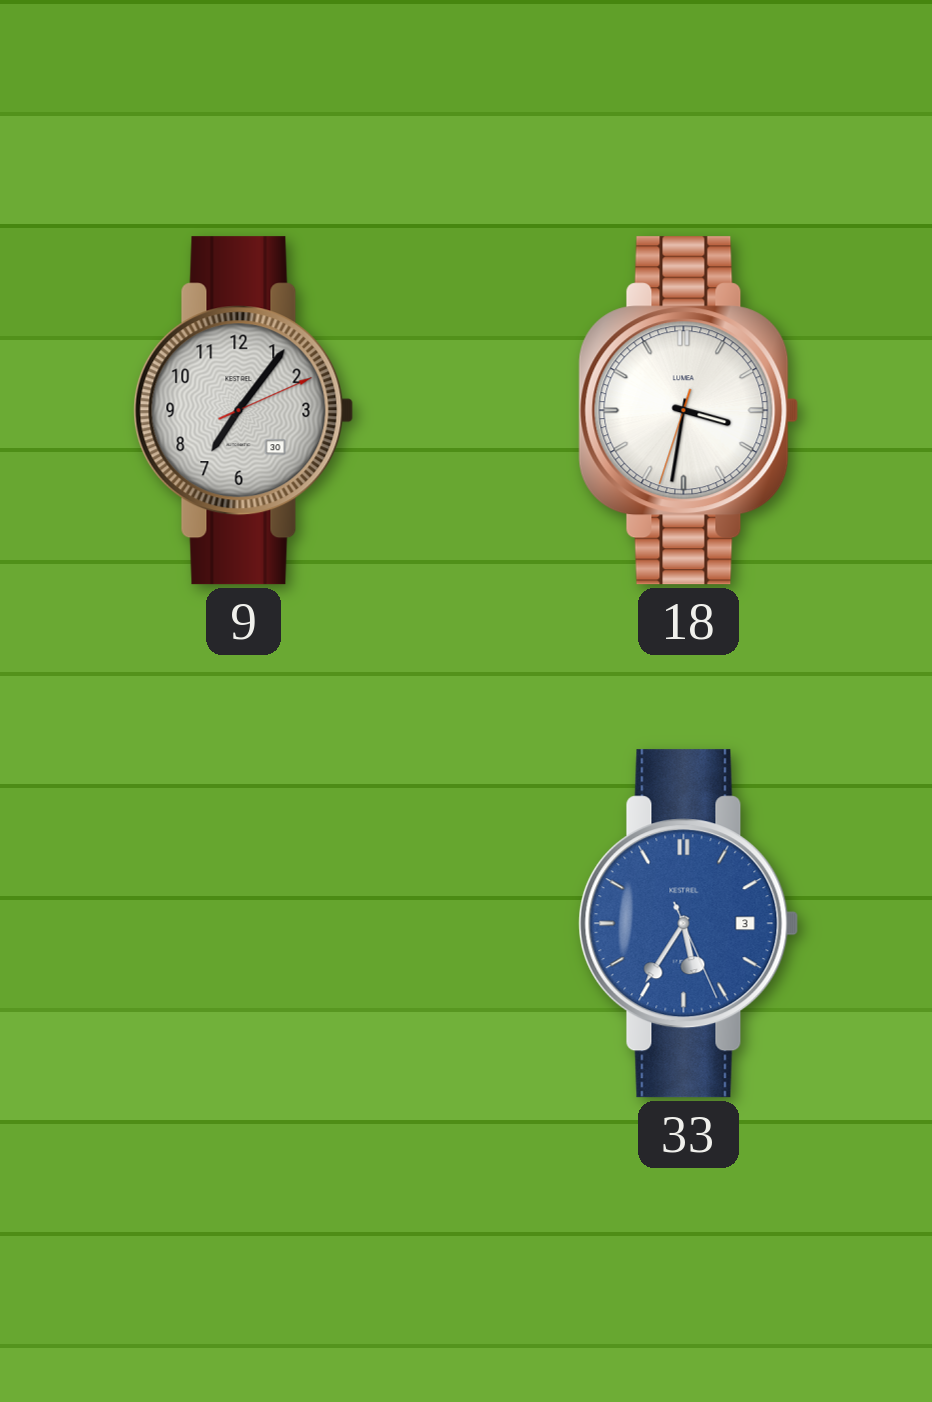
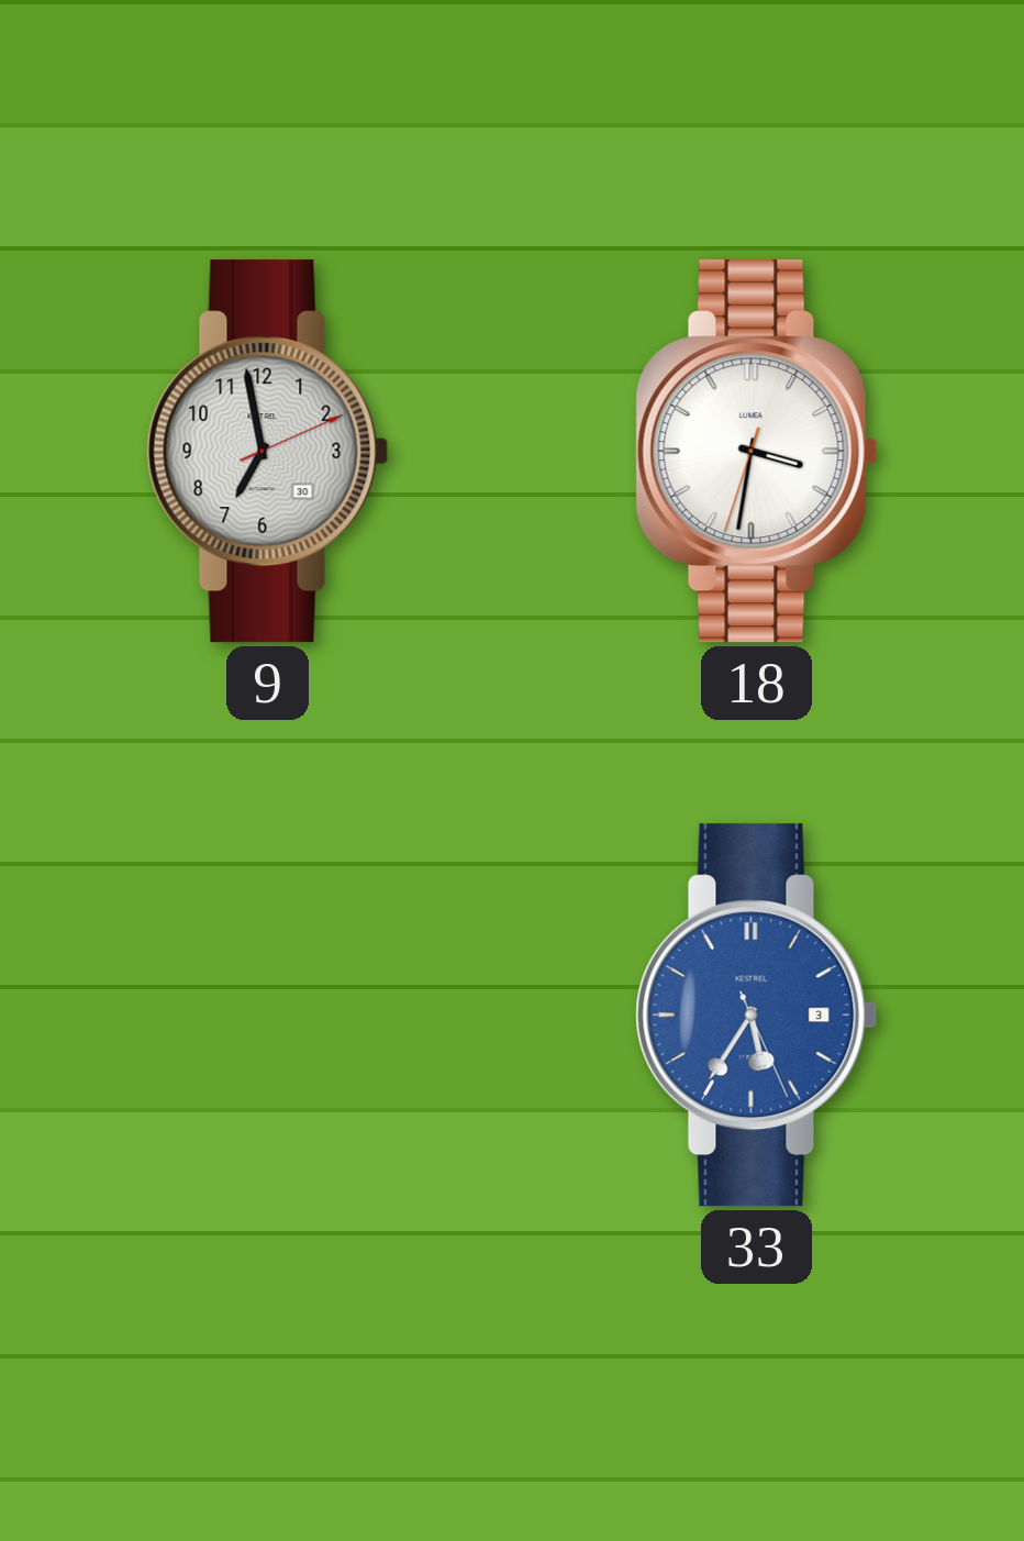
9: 7:06 -> 6:58 (268, 452)
